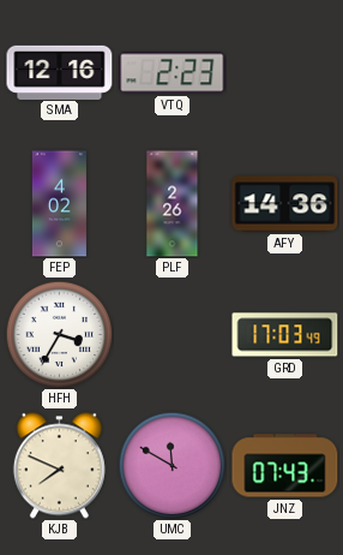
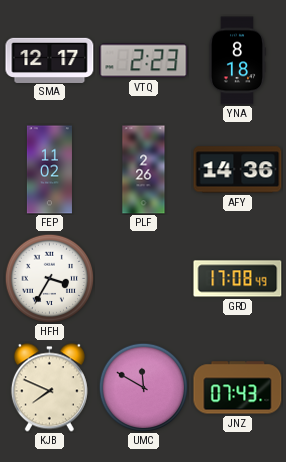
SMA: 12:16 -> 12:17 (50, 60)
YNA: none -> 8:18 (237, 61)
FEP: 4:02 -> 11:02 (49, 170)
GRD: 17:03 -> 17:08 (238, 279)
